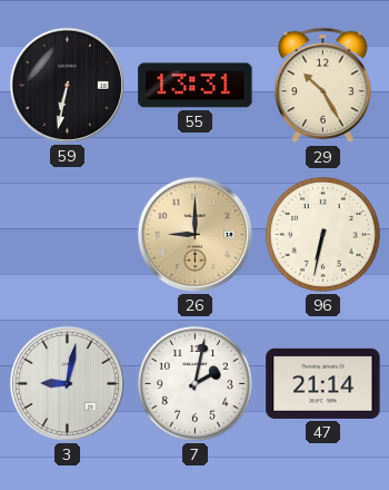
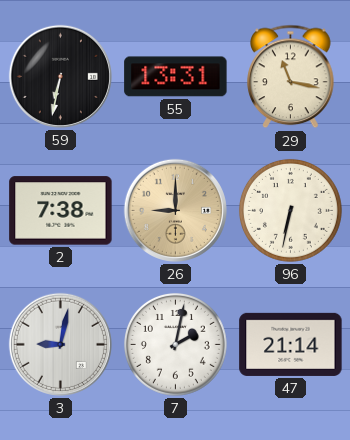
29: 10:25 -> 11:17 (291, 77)
2: none -> 7:38 (61, 211)
